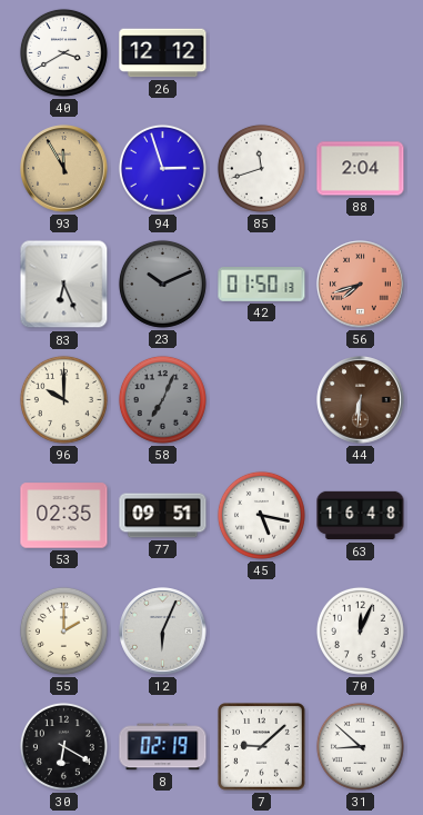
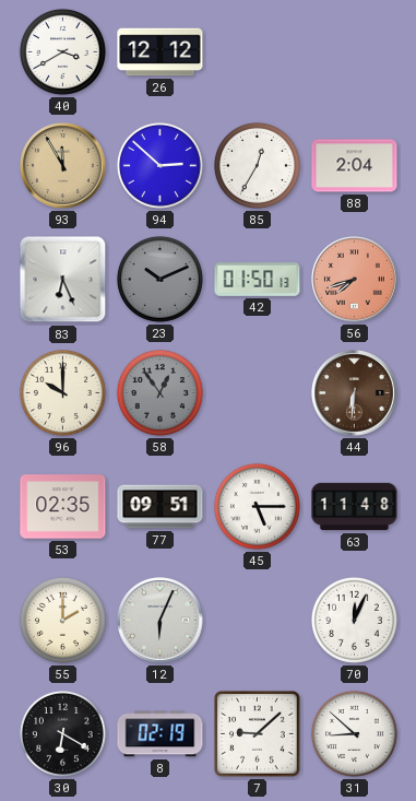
94: 2:57 -> 2:52 (159, 165)
85: 11:42 -> 12:35 (257, 165)
58: 7:04 -> 12:54 (159, 392)
45: 5:17 -> 5:15 (257, 506)
63: 16:48 -> 11:48 (355, 507)
